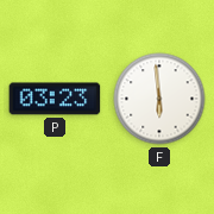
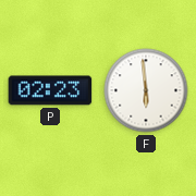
P: 03:23 -> 02:23 (50, 90)
